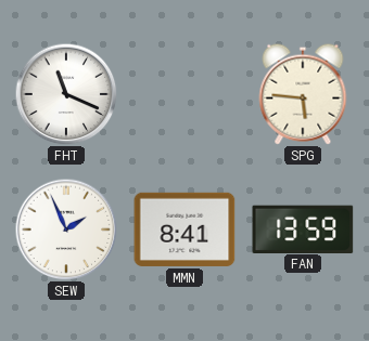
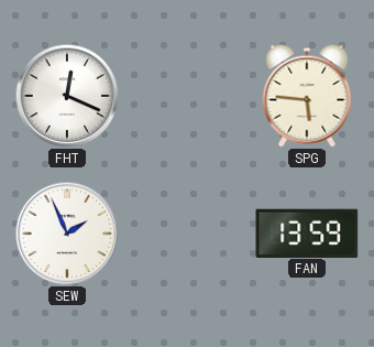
FHT: 11:19 -> 12:19 (67, 96)
MMN: 8:41 -> none (184, 229)
